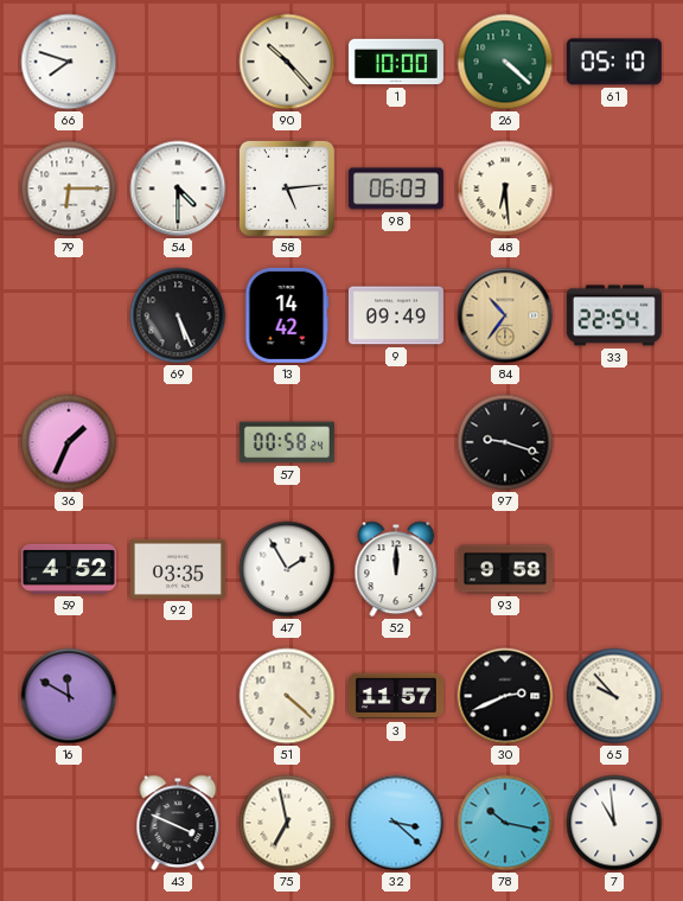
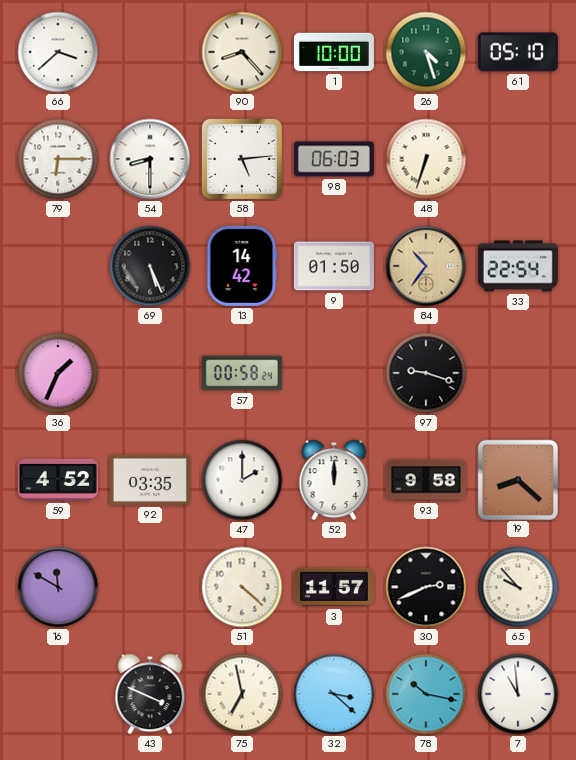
66: 7:48 -> 3:38 (58, 52)
90: 10:23 -> 8:23 (242, 52)
26: 4:22 -> 4:27 (426, 52)
54: 4:30 -> 8:30 (150, 159)
48: 6:29 -> 6:33 (426, 159)
9: 09:49 -> 01:50 (334, 266)
47: 1:55 -> 2:00 (242, 480)
19: none -> 8:22 (517, 479)
